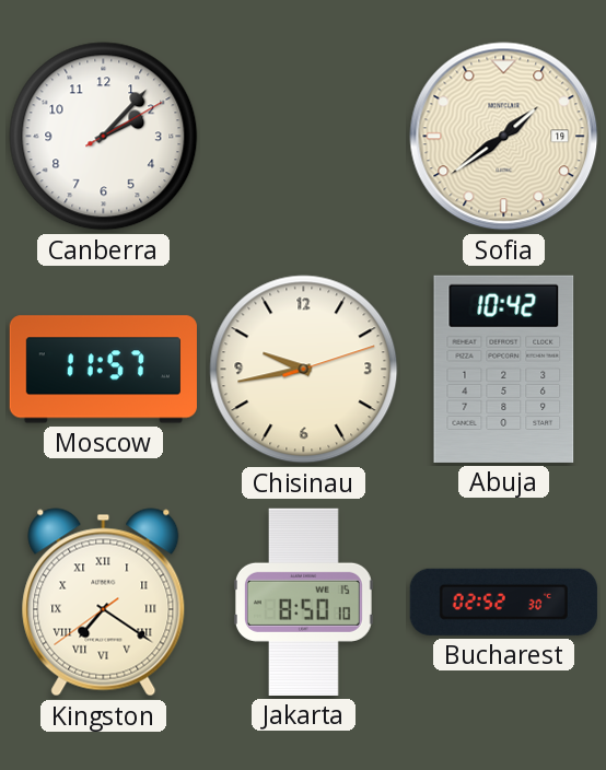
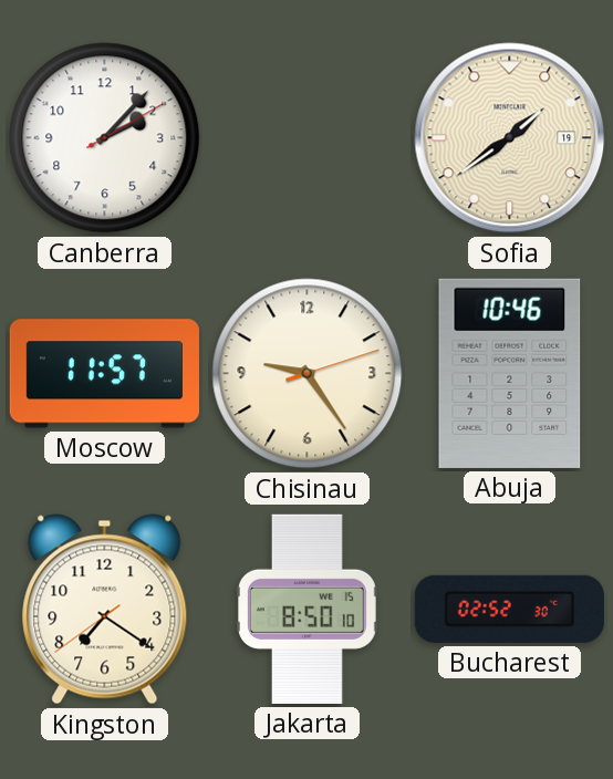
Chisinau: 9:43 -> 9:24 (308, 374)
Abuja: 10:42 -> 10:46 (510, 373)
Kingston numerals: Roman -> Arabic (105, 610)
